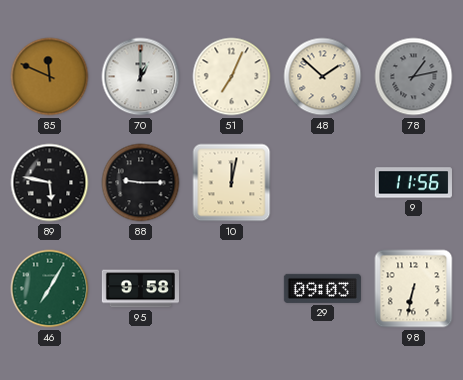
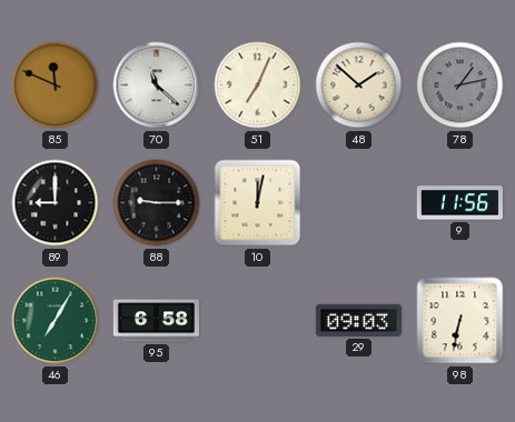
70: 1:00 -> 11:22 (157, 86)
89: 5:47 -> 9:00 (56, 203)
95: 9:58 -> 6:58 (156, 321)
